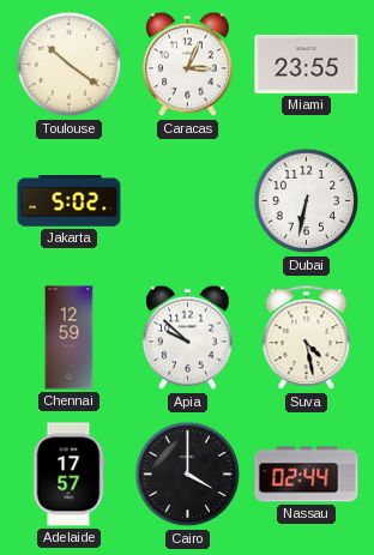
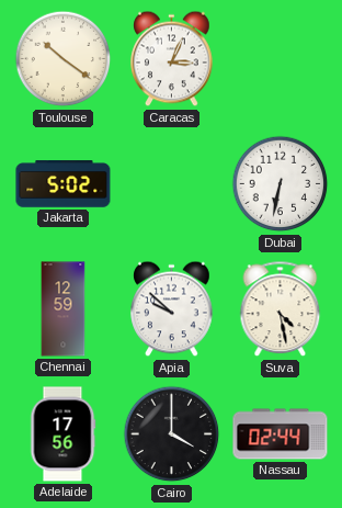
Miami: 23:55 -> none (307, 64)
Adelaide: 17:57 -> 17:56 (62, 434)
